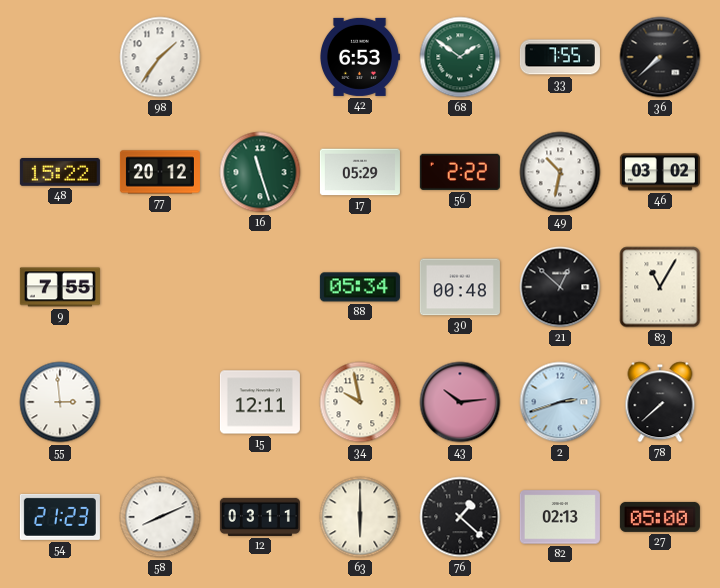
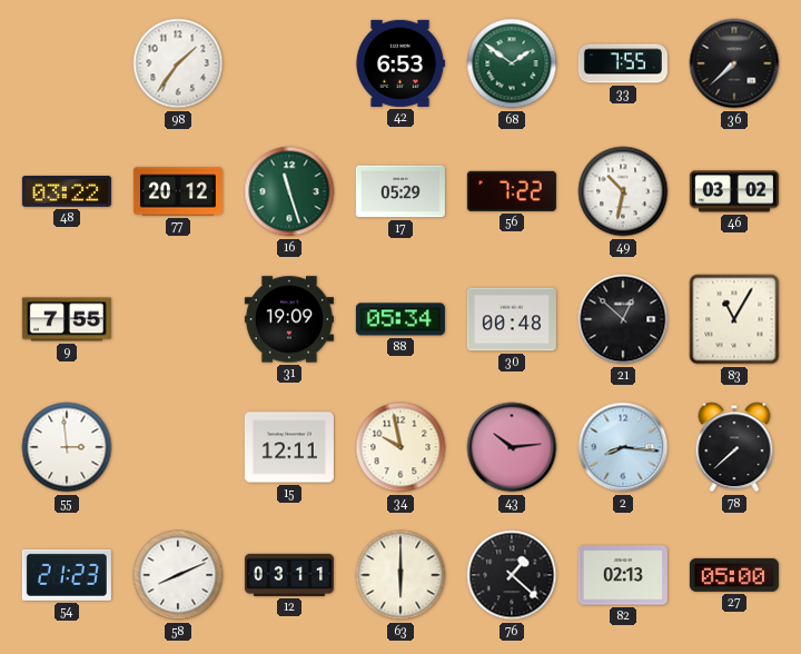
48: 15:22 -> 03:22 (67, 192)
56: 2:22 -> 7:22 (512, 191)
31: none -> 19:09 (289, 319)
2: 2:42 -> 8:16 (623, 447)
